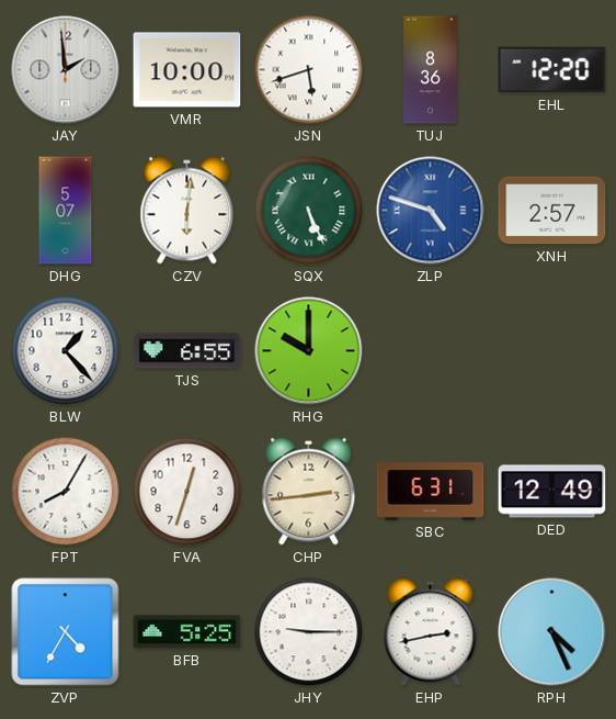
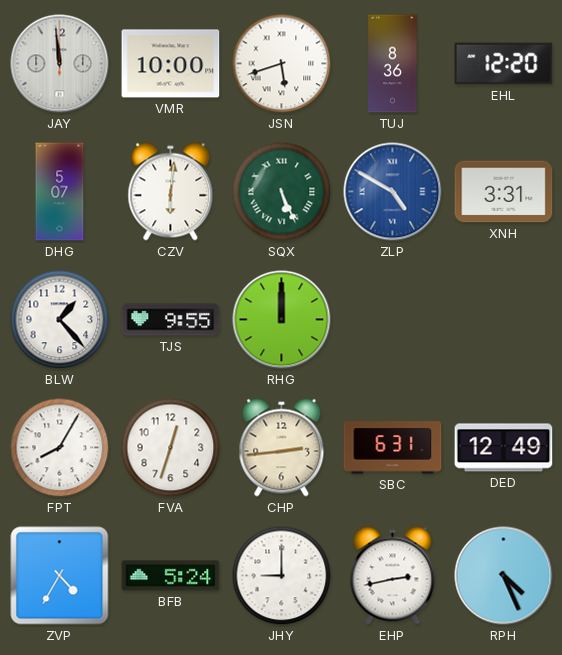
JAY: 1:59 -> 11:59 (60, 64)
ZLP: 4:48 -> 4:50 (393, 192)
XNH: 2:57 -> 3:31 (504, 192)
TJS: 6:55 -> 9:55 (171, 320)
RHG: 10:00 -> 12:00 (282, 320)
BFB: 5:25 -> 5:24 (171, 576)
JHY: 9:15 -> 9:00 (282, 576)
